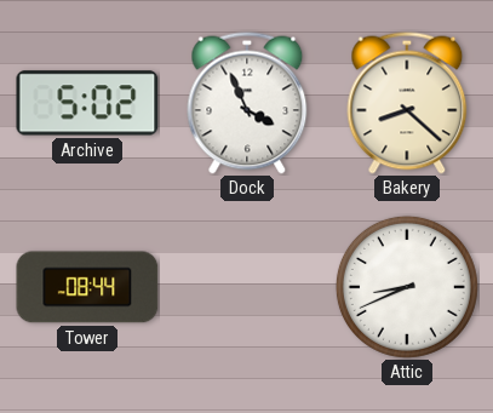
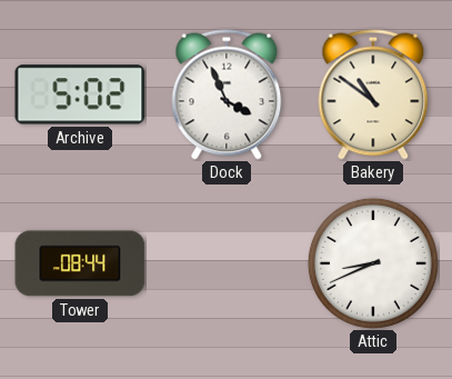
Bakery: 8:22 -> 10:51 (373, 94)
